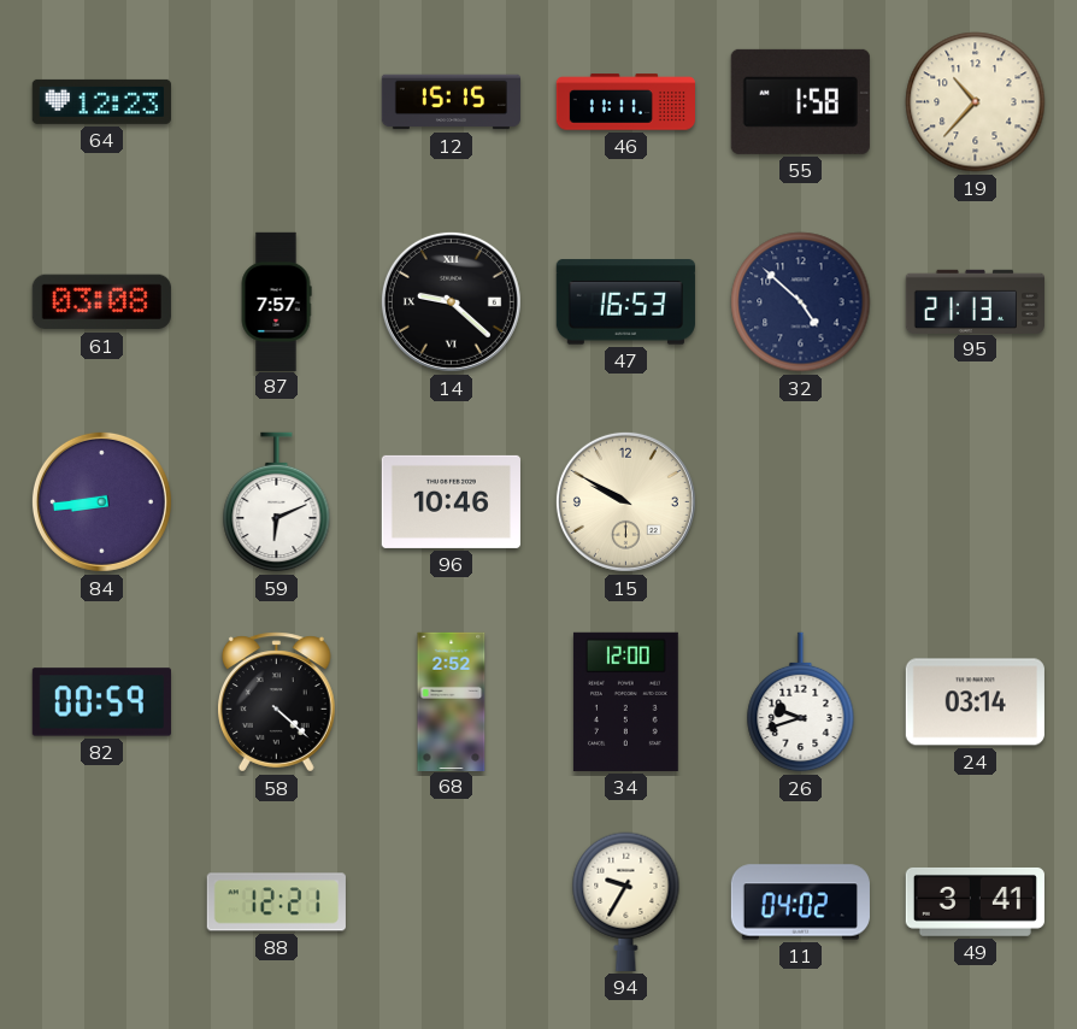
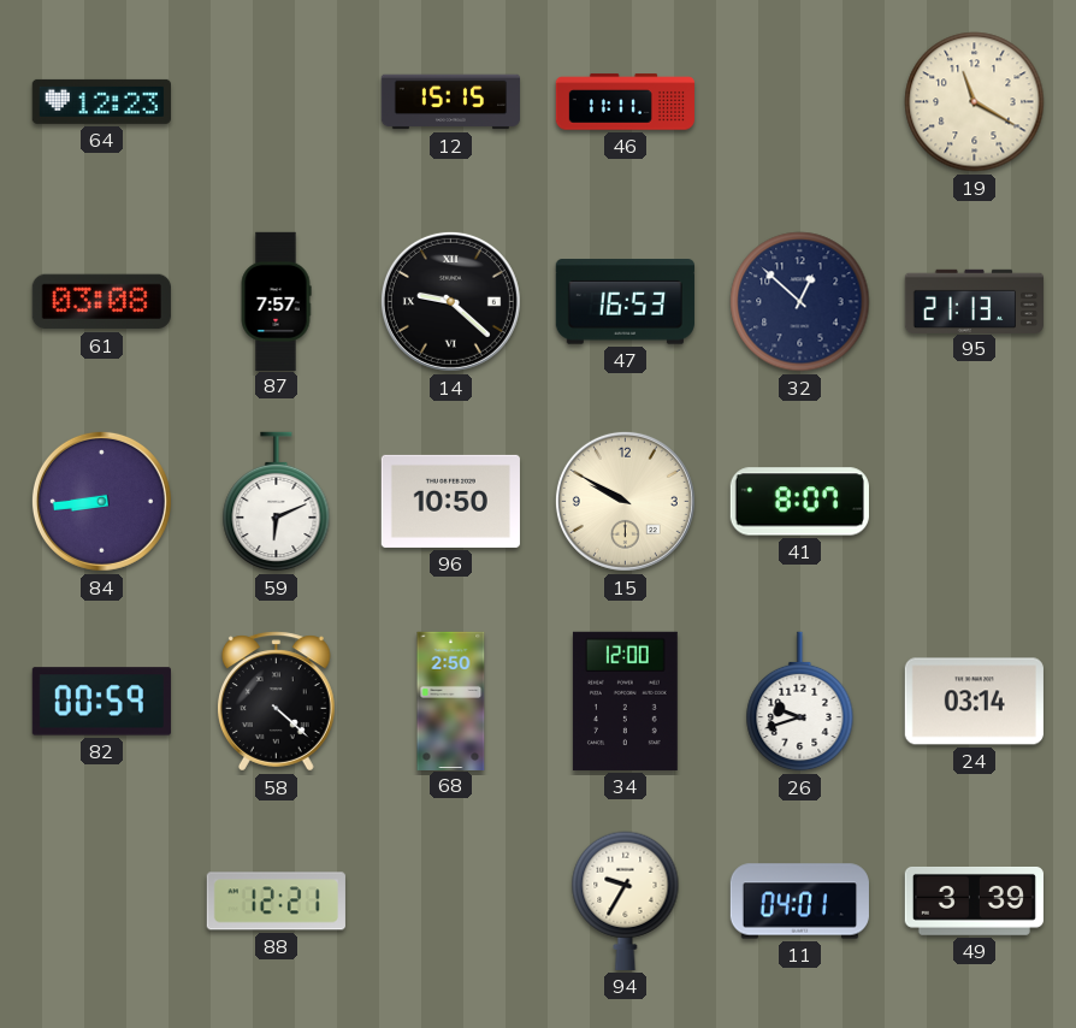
55: 1:58 -> none (800, 101)
19: 10:37 -> 11:20 (975, 102)
32: 4:52 -> 12:52 (800, 302)
96: 10:46 -> 10:50 (450, 501)
41: none -> 8:07 (799, 502)
68: 2:52 -> 2:50 (451, 701)
11: 04:02 -> 04:01 (799, 902)
49: 3:41 -> 3:39 (974, 900)
